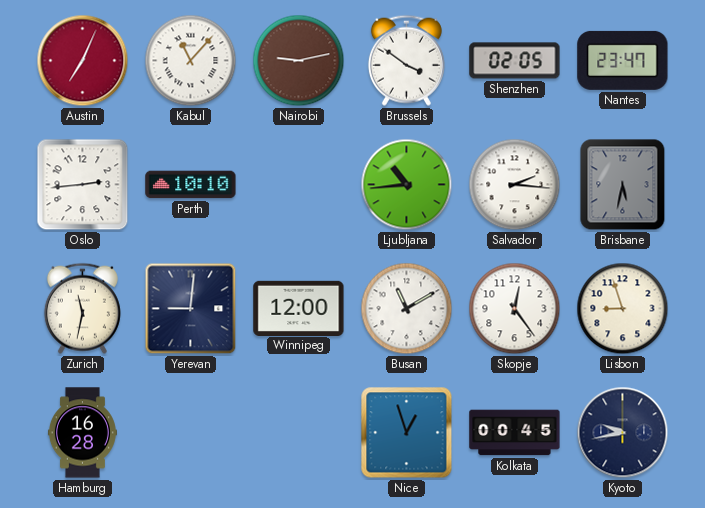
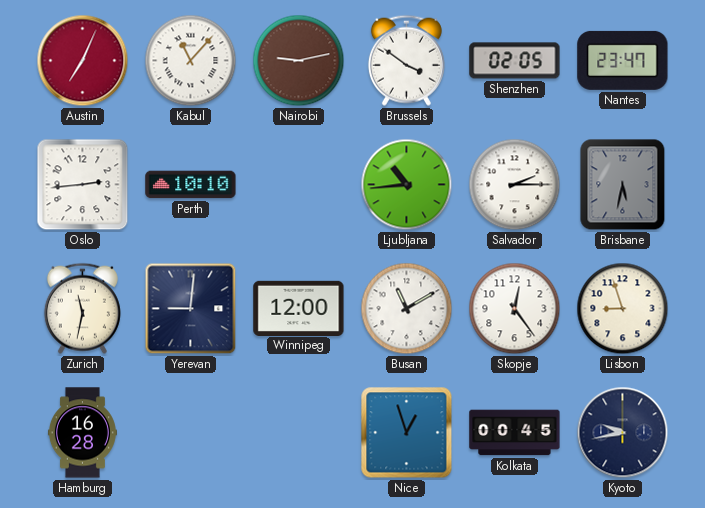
Salvador: 2:16 -> 2:15 (515, 185)
